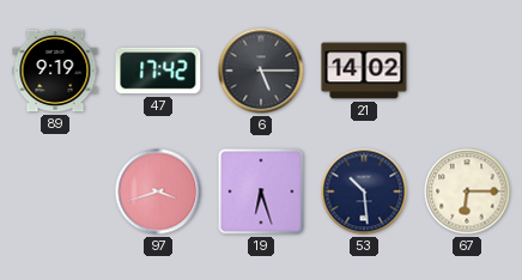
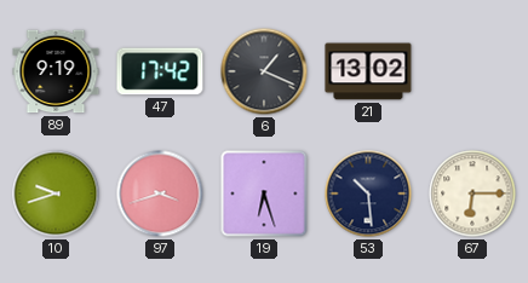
6: 5:15 -> 1:19 (264, 71)
21: 14:02 -> 13:02 (368, 71)
10: none -> 9:42 (56, 194)
